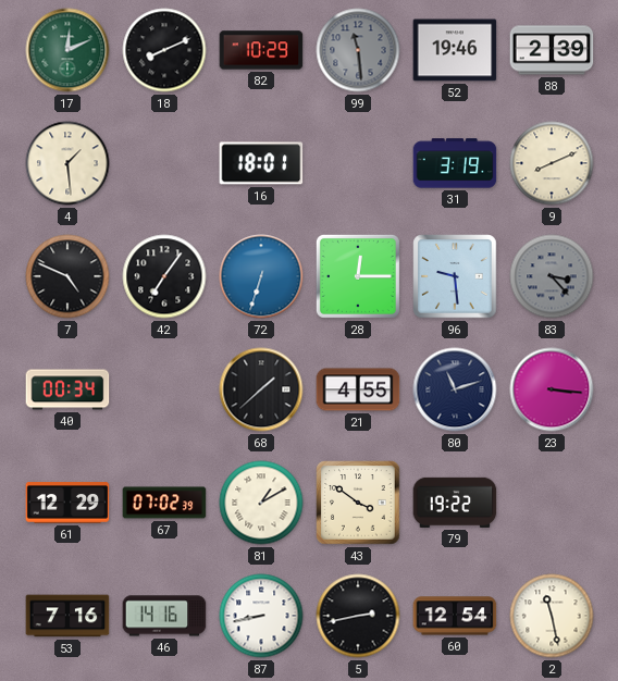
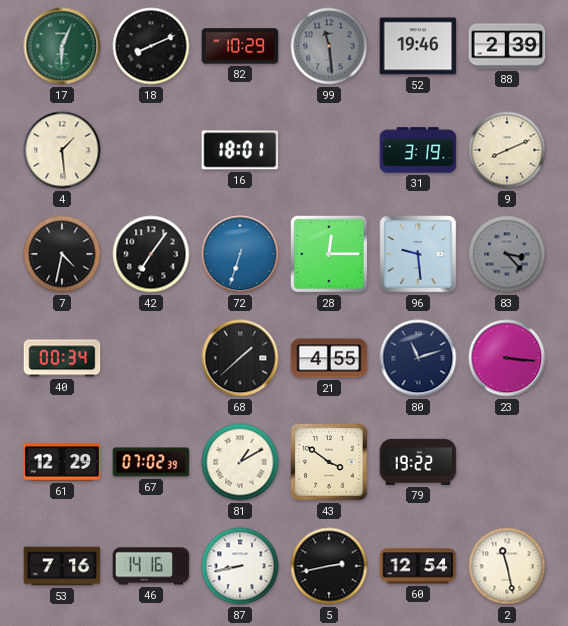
17: 12:11 -> 6:04 (62, 46)
7: 4:49 -> 4:32 (62, 254)
